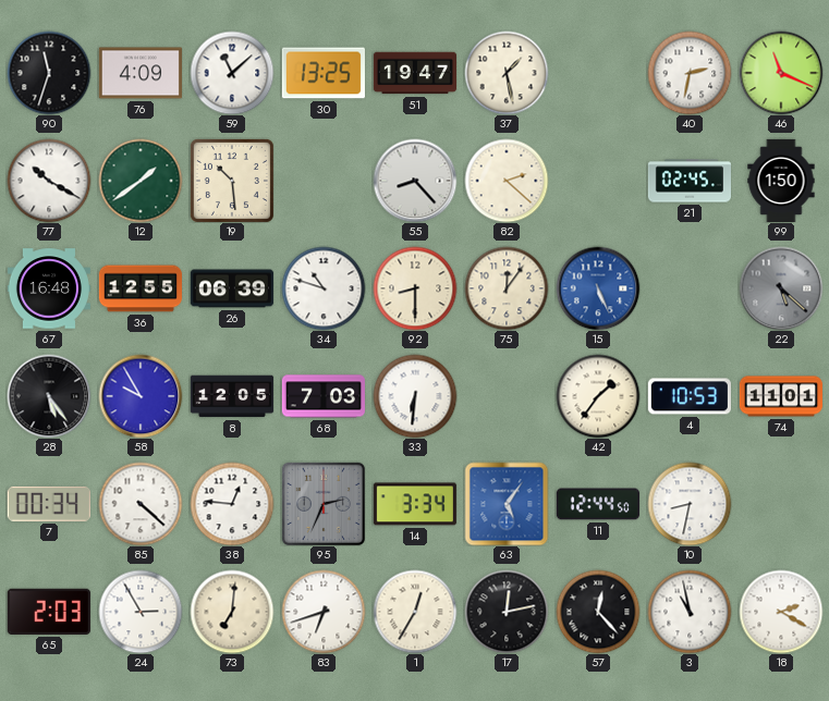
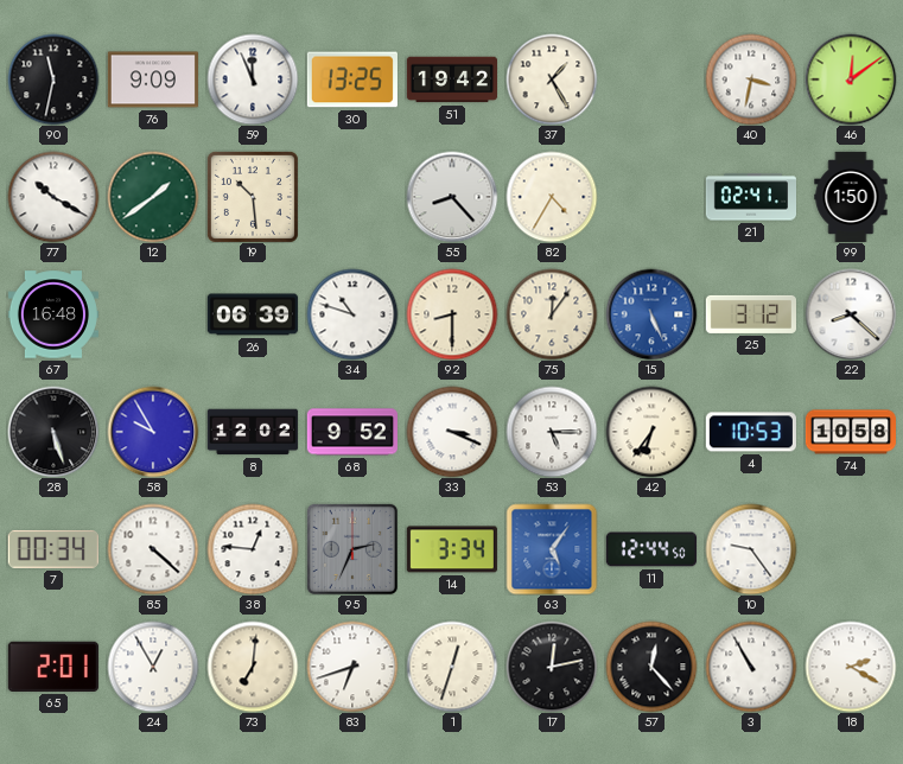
90: 11:33 -> 11:32 (53, 79)
76: 4:09 -> 9:09 (153, 79)
59: 11:08 -> 11:56 (253, 79)
51: 19:47 -> 19:42 (451, 79)
37: 1:28 -> 1:25 (552, 79)
40: 2:32 -> 3:32 (751, 79)
46: 11:19 -> 12:09 (851, 79)
82: 2:22 -> 4:35 (552, 197)
21: 02:45 -> 02:41 (750, 197)
36: 12:55 -> none (139, 288)
25: none -> 3:12 (751, 314)
22: 5:22 -> 8:22 (851, 314)
22 dial: grey -> white (851, 314)
28: 5:24 -> 5:27 (53, 432)
8: 12:05 -> 12:02 (253, 432)
68: 7:03 -> 9:52 (352, 432)
33: 6:31 -> 3:19 (452, 432)
53: none -> 5:15 (552, 432)
42: 1:36 -> 6:36 (651, 432)
74: 11:01 -> 10:58 (850, 432)
10: 8:32 -> 9:24 (751, 549)
65: 2:03 -> 2:01 (53, 667)
24: 2:55 -> 12:55 (153, 667)
1: 12:35 -> 12:33 (452, 667)
3: 10:58 -> 10:55 (751, 667)
